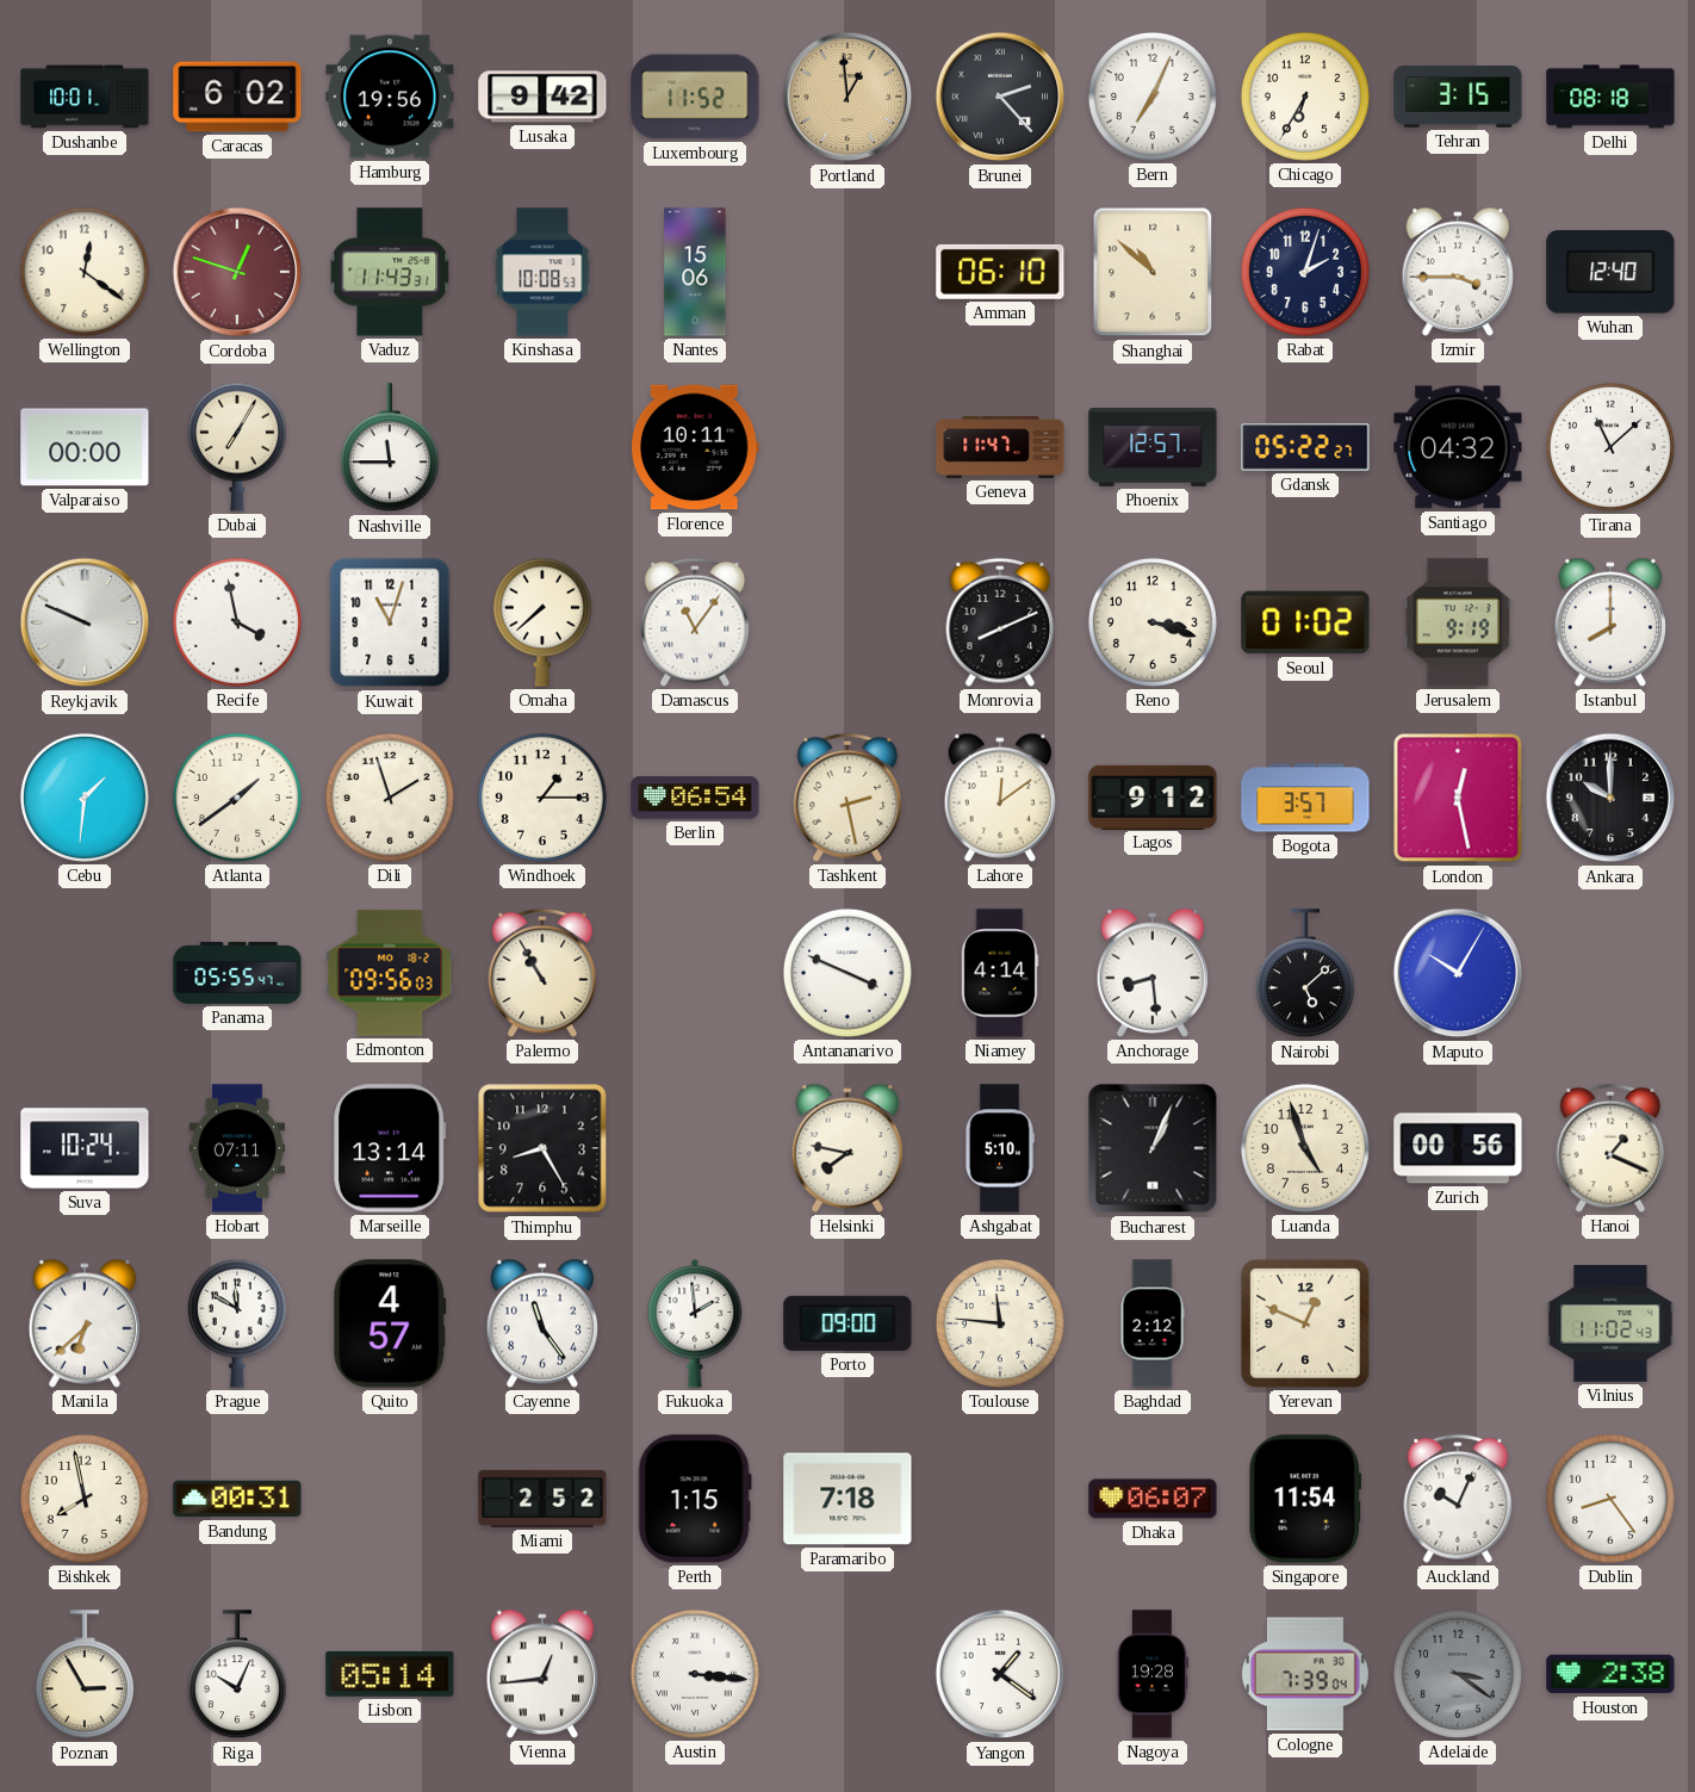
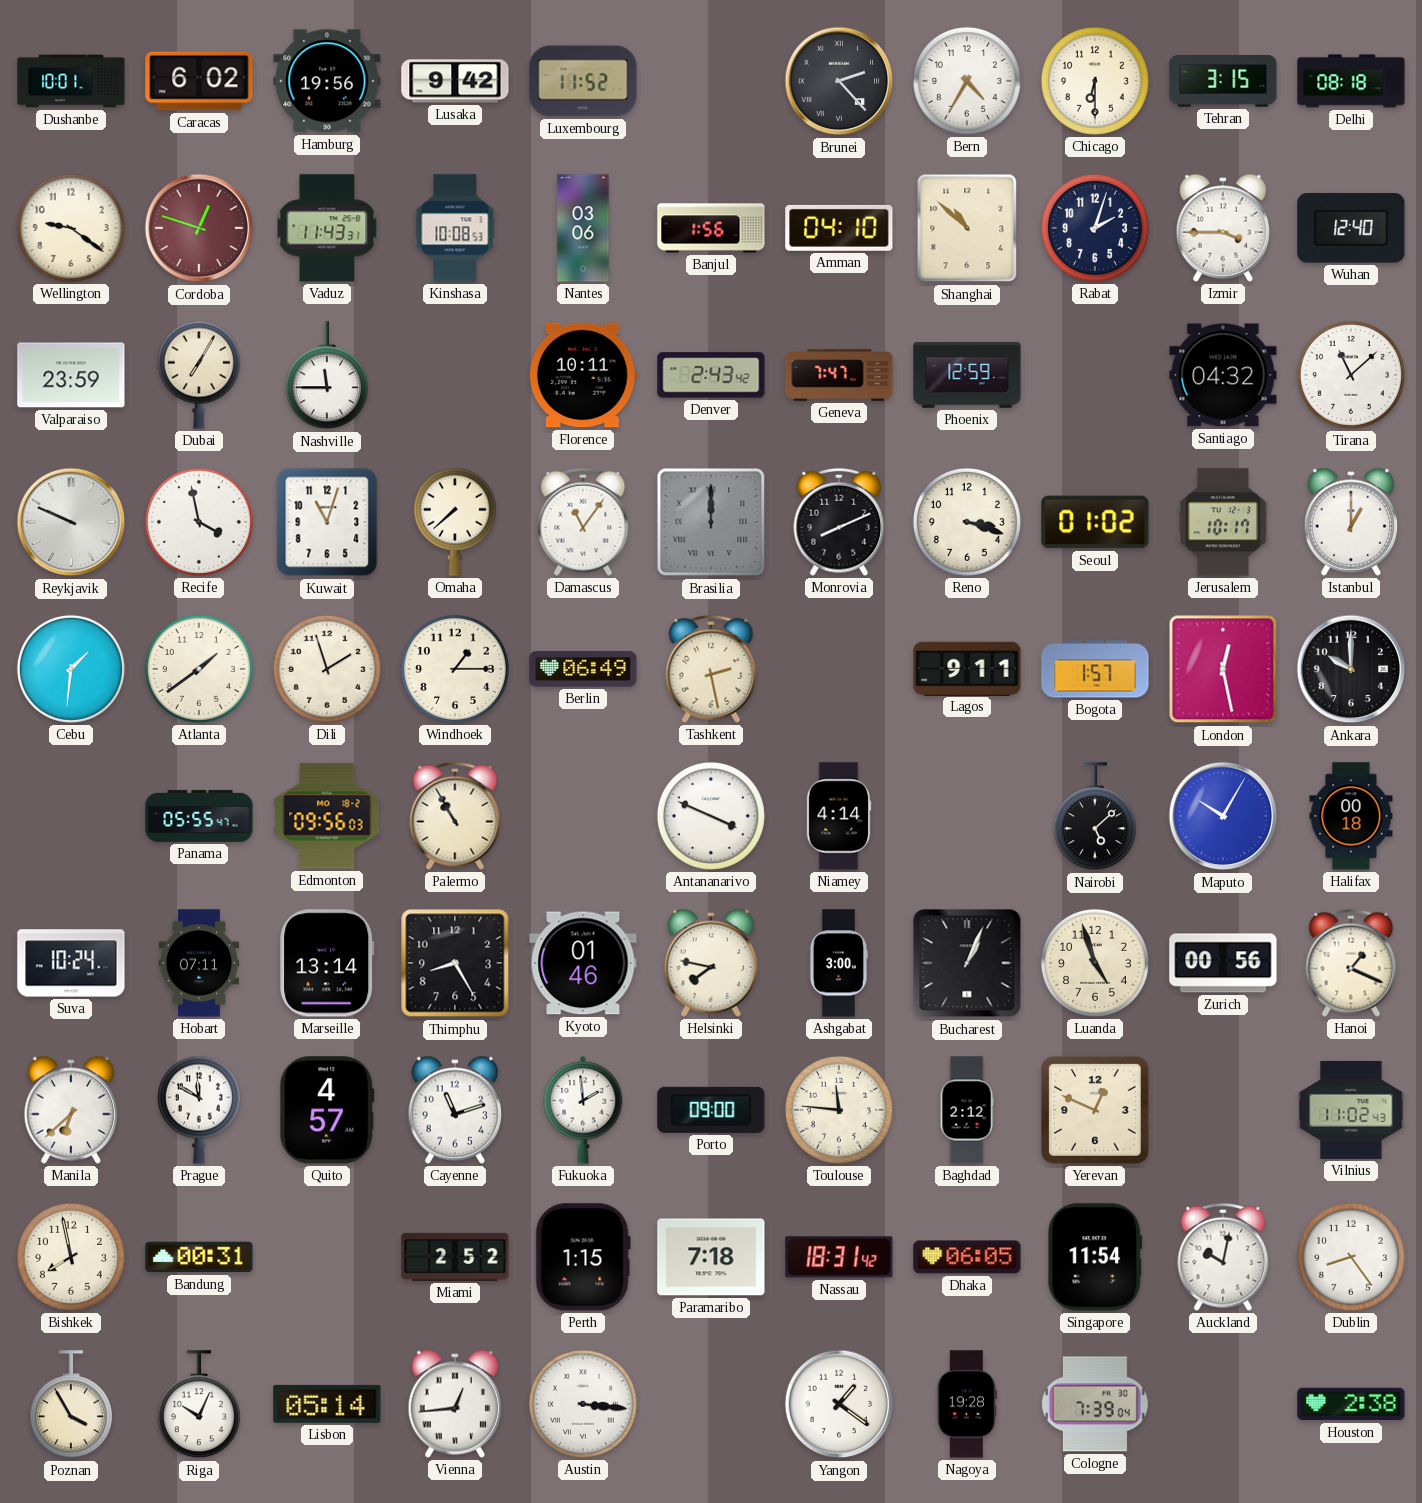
Portland: 12:59 -> none (847, 97)
Bern: 7:04 -> 4:35 (967, 81)
Chicago: 6:35 -> 6:30 (1095, 81)
Wellington: 12:21 -> 9:21 (71, 228)
Nantes: 15:06 -> 03:06 (583, 228)
Banjul: none -> 1:56 (711, 228)
Amman: 06:10 -> 04:10 (839, 228)
Valparaiso: 00:00 -> 23:59 (71, 375)
Denver: none -> 2:43 (711, 375)
Geneva: 11:47 -> 7:47 (839, 376)
Phoenix: 12:57 -> 12:59 (967, 376)
Gdansk: 05:22 -> none (1305, 447)
Brasilia: none -> 12:00 (711, 522)
Jerusalem: 9:19 -> 10:17 (1223, 522)
Istanbul: 8:00 -> 1:00 (1351, 522)
Berlin: 06:54 -> 06:49 (583, 669)
Lahore: 12:09 -> none (1000, 798)
Lagos: 9:12 -> 9:11 (967, 668)
Bogota: 3:57 -> 1:57 (1095, 669)
Anchorage: 8:29 -> none (1153, 973)
Halifax: none -> 00:18 (1351, 816)
Kyoto: none -> 01:46 (583, 963)
Ashgabat: 5:10 -> 3:00 (838, 963)
Cayenne: 11:24 -> 11:12 (455, 1110)
Nassau: none -> 18:31 (839, 1257)
Dhaka: 06:07 -> 06:05 (967, 1257)
Auckland: 10:04 -> 10:02 (1223, 1257)
Poznan: 2:55 -> 3:55 (71, 1405)
Adelaide: 3:21 -> none (1458, 1674)
